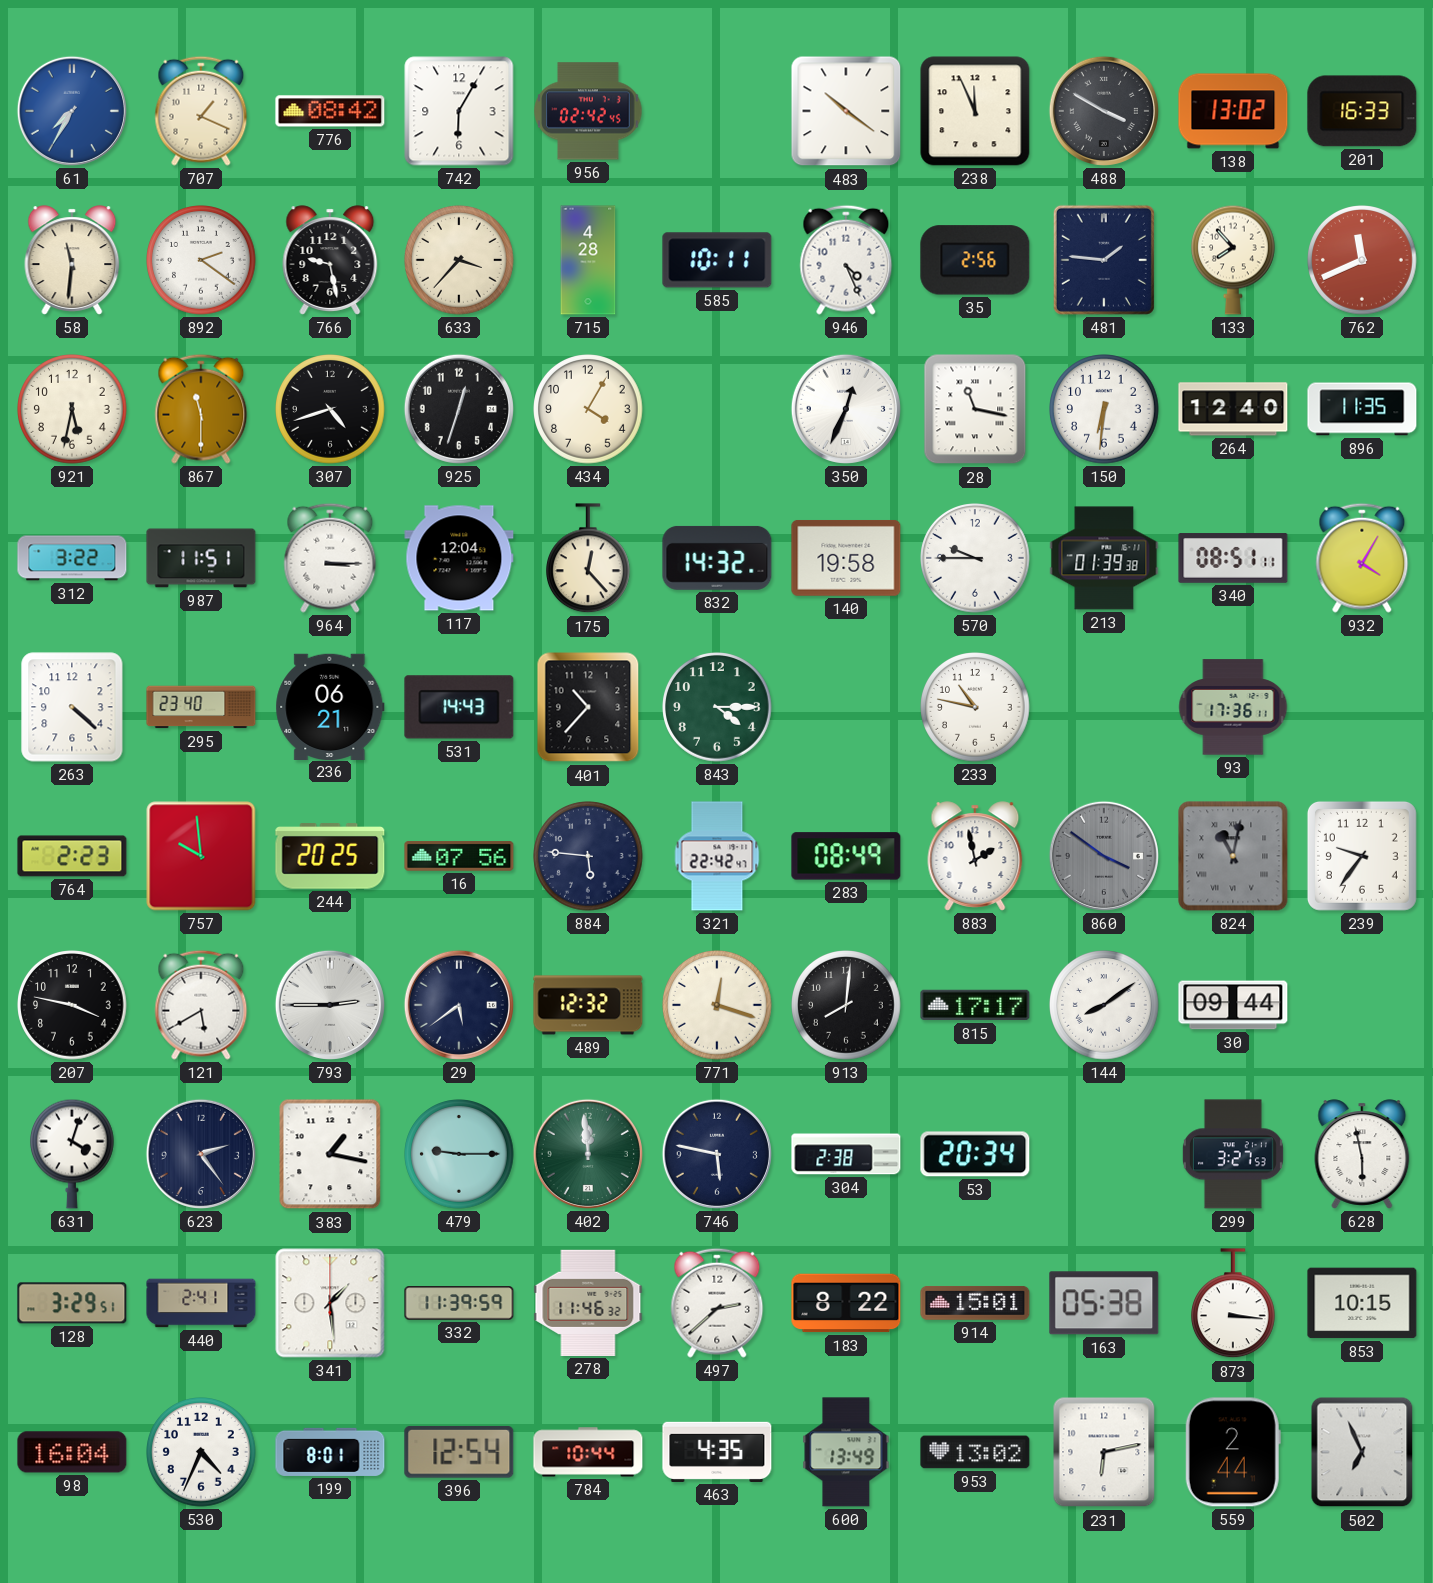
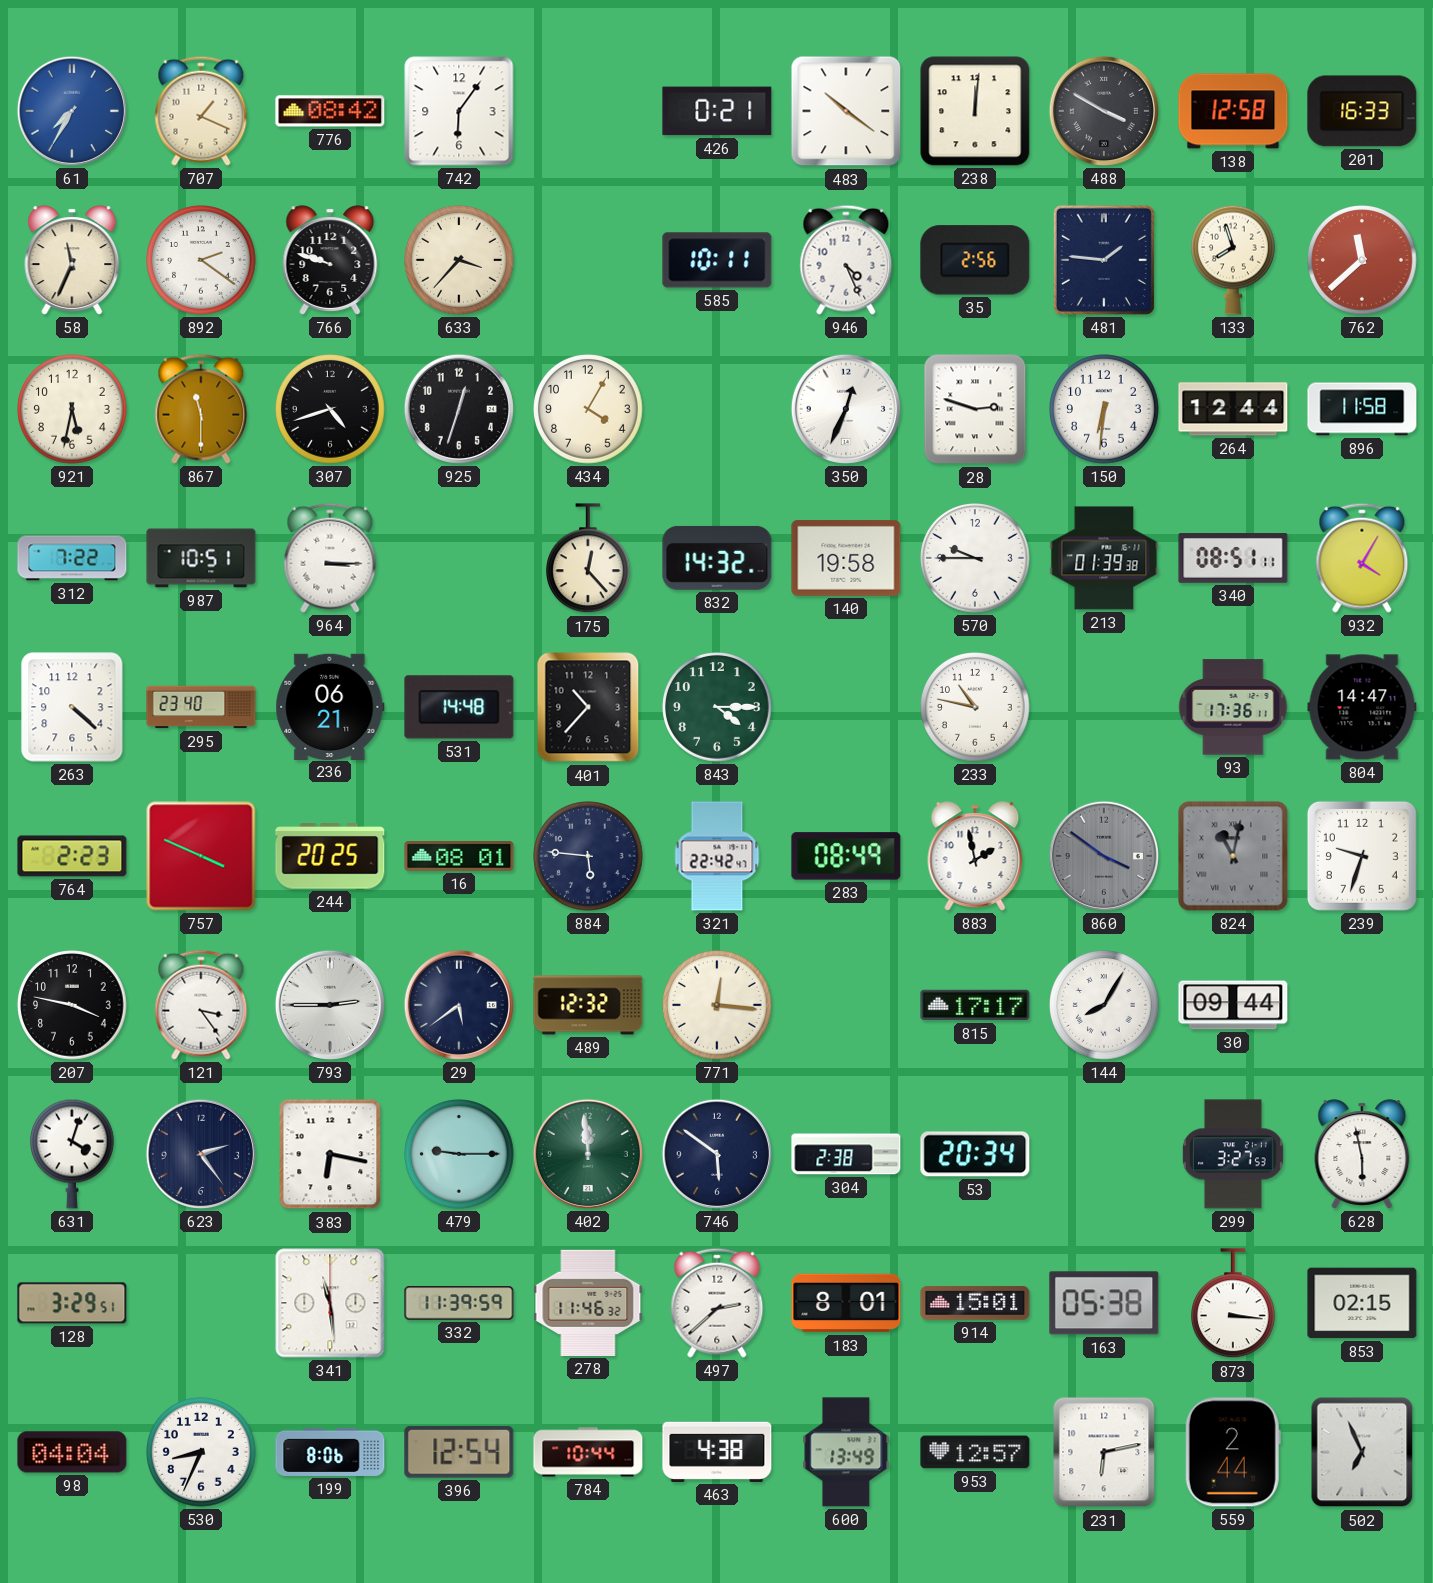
742: 6:05 -> 6:06 (459, 111)
956: 02:42 -> none (588, 111)
426: none -> 0:21 (717, 111)
238: 11:56 -> 12:01 (975, 111)
138: 13:02 -> 12:58 (1233, 111)
58: 11:31 -> 11:34 (72, 260)
766: 9:28 -> 9:48 (330, 260)
715: 4:28 -> none (588, 260)
133: 7:53 -> 7:57 (1234, 260)
762: 11:41 -> 11:38 (1362, 260)
28: 11:17 -> 2:48 (975, 409)
264: 12:40 -> 12:44 (1233, 409)
896: 11:35 -> 11:58 (1362, 409)
312: 3:22 -> 7:22 (72, 558)
987: 11:51 -> 10:51 (201, 558)
117: 12:04 -> none (459, 558)
531: 14:43 -> 14:48 (459, 707)
804: none -> 14:47 (1362, 707)
757: 9:59 -> 3:49 (201, 856)
16: 07:56 -> 08:01 (459, 856)
239: 9:36 -> 9:33 (1362, 856)
121: 5:40 -> 3:24 (201, 1005)
771: 12:18 -> 12:16 (717, 1005)
913: 8:01 -> none (846, 1005)
144: 8:09 -> 8:05 (1104, 1005)
383: 1:17 -> 6:17 (330, 1154)
746: 5:47 -> 5:51 (717, 1154)
440: 2:41 -> none (201, 1303)
341: 1:29 -> 11:29 (330, 1303)
183: 8:22 -> 8:01 (846, 1303)
853: 10:15 -> 02:15 (1362, 1303)
98: 16:04 -> 04:04 (72, 1452)
530: 4:34 -> 8:34 (201, 1452)
199: 8:01 -> 8:06 (330, 1452)
463: 4:35 -> 4:38 (717, 1452)
953: 13:02 -> 12:57 (975, 1452)
